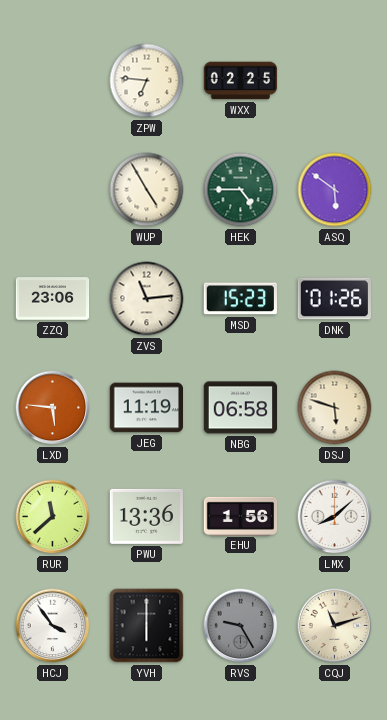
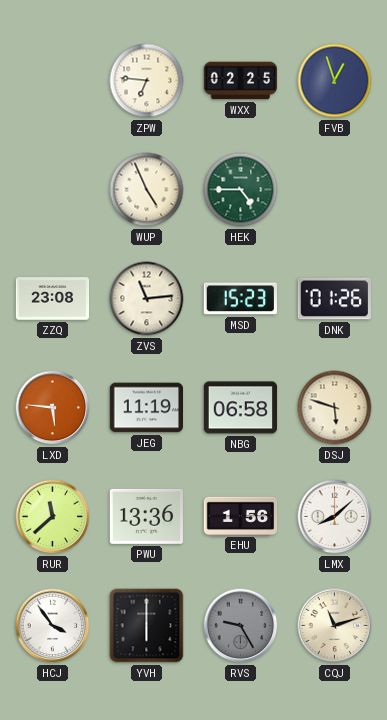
FVB: none -> 12:57 (335, 81)
WUP: 4:55 -> 4:56 (147, 190)
ASQ: 5:51 -> none (335, 190)
ZZQ: 23:06 -> 23:08 (53, 299)
